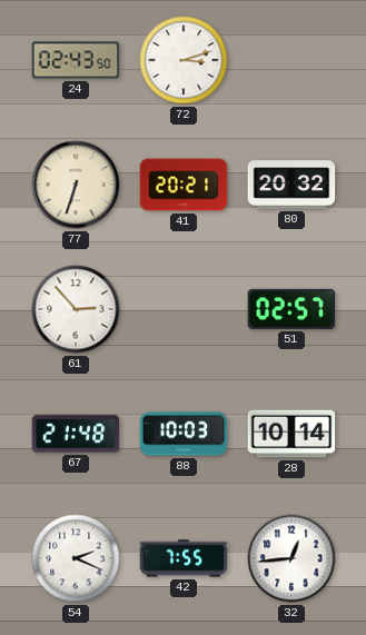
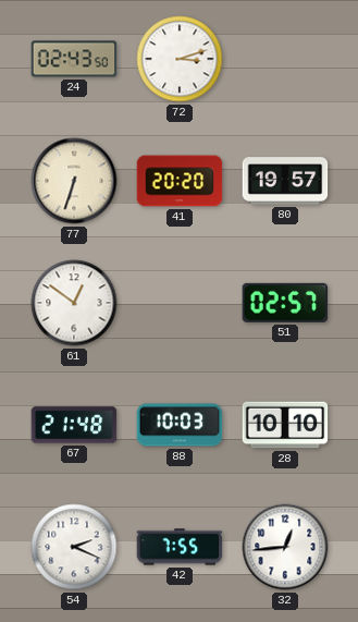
41: 20:21 -> 20:20 (180, 181)
80: 20:32 -> 19:57 (285, 181)
61: 2:53 -> 12:51 (74, 303)
28: 10:14 -> 10:10 (285, 425)
